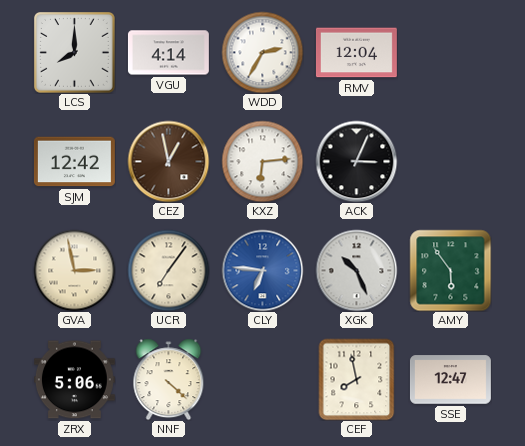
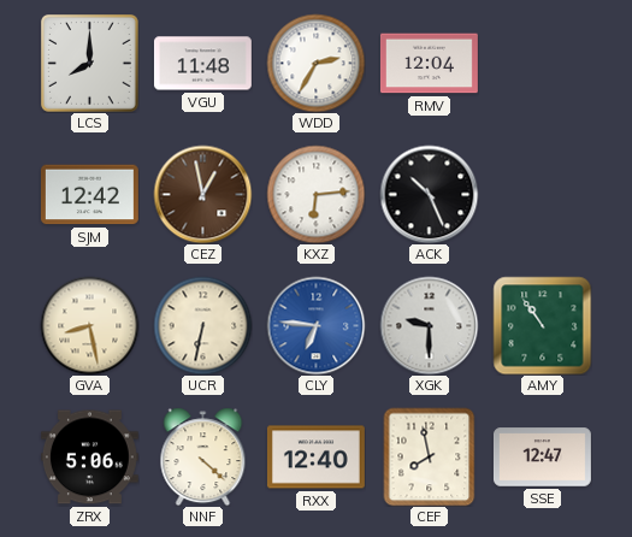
VGU: 4:14 -> 11:48 (202, 64)
ACK: 3:04 -> 10:26 (429, 194)
GVA: 2:58 -> 8:28 (89, 325)
UCR: 7:06 -> 6:32 (202, 325)
XGK: 10:26 -> 9:30 (429, 325)
AMY: 5:54 -> 10:54 (542, 325)
RXX: none -> 12:40 (315, 458)
